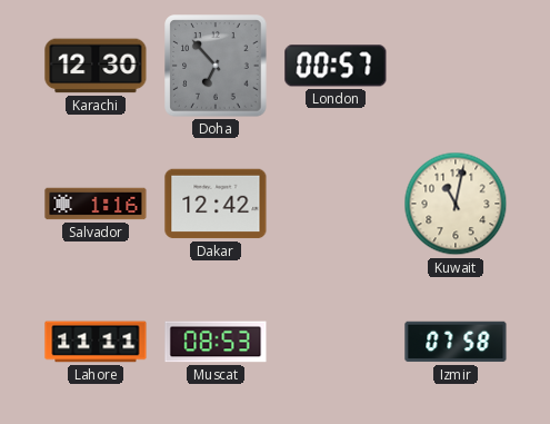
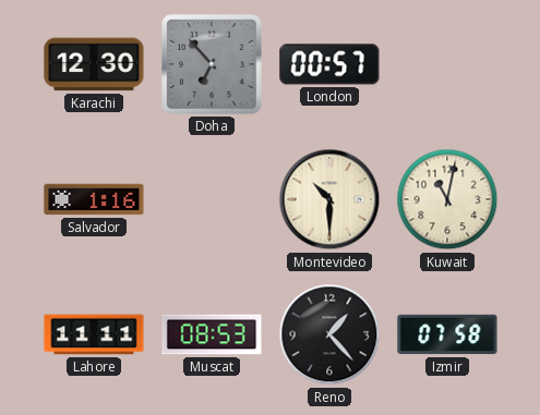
Dakar: 12:42 -> none (216, 204)
Montevideo: none -> 10:30 (329, 199)
Reno: none -> 1:23 (329, 334)
